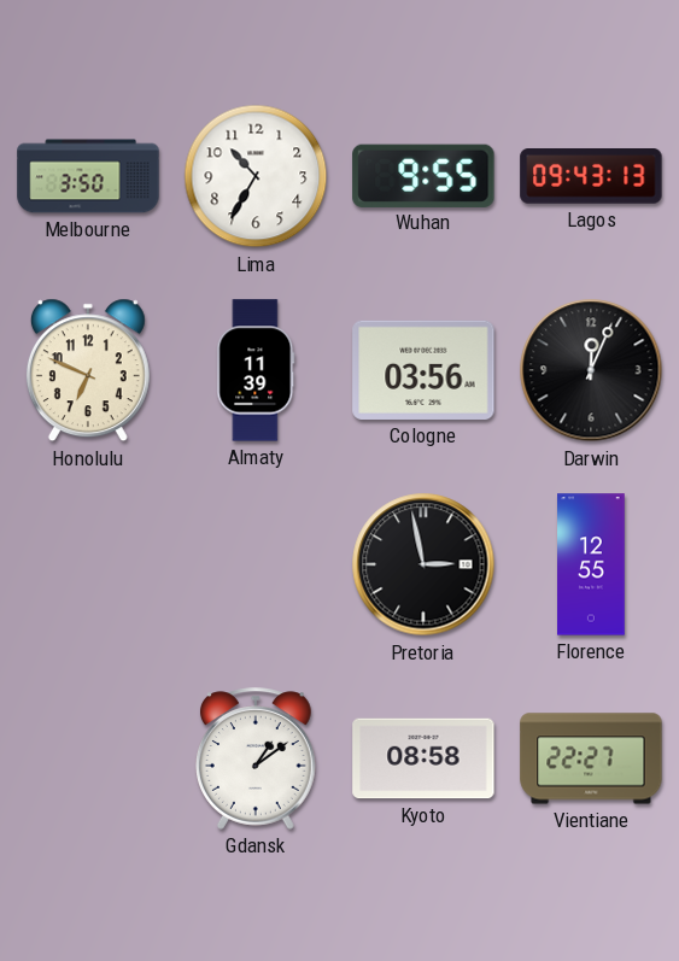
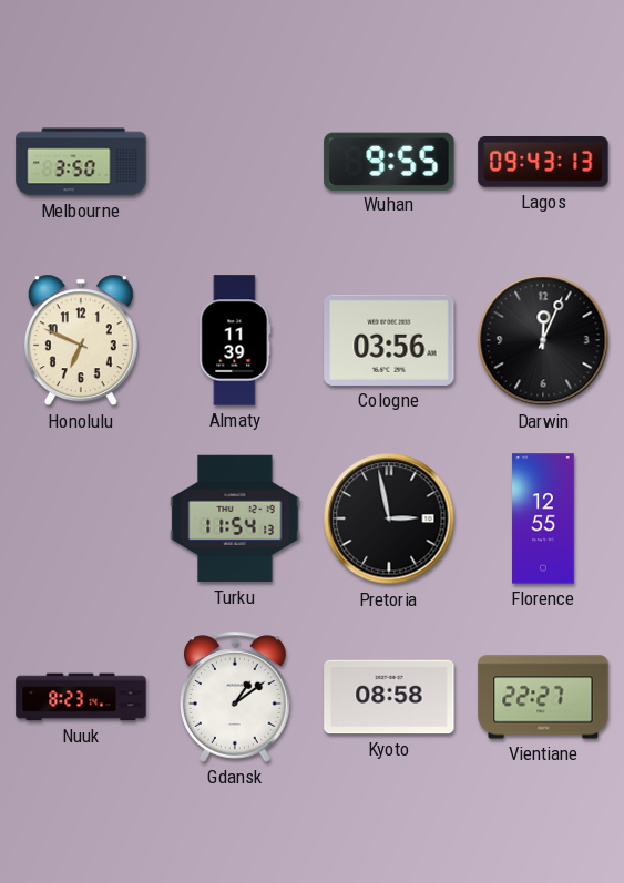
Lima: 10:35 -> none (256, 176)
Turku: none -> 11:54 (235, 518)
Nuuk: none -> 8:23 (81, 697)
